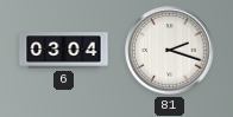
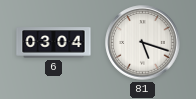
81: 2:18 -> 5:18 (143, 43)
